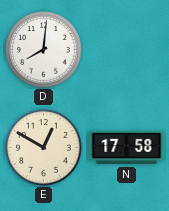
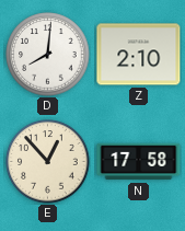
Z: none -> 2:10 (139, 55)
E: 12:50 -> 12:53 (48, 162)
